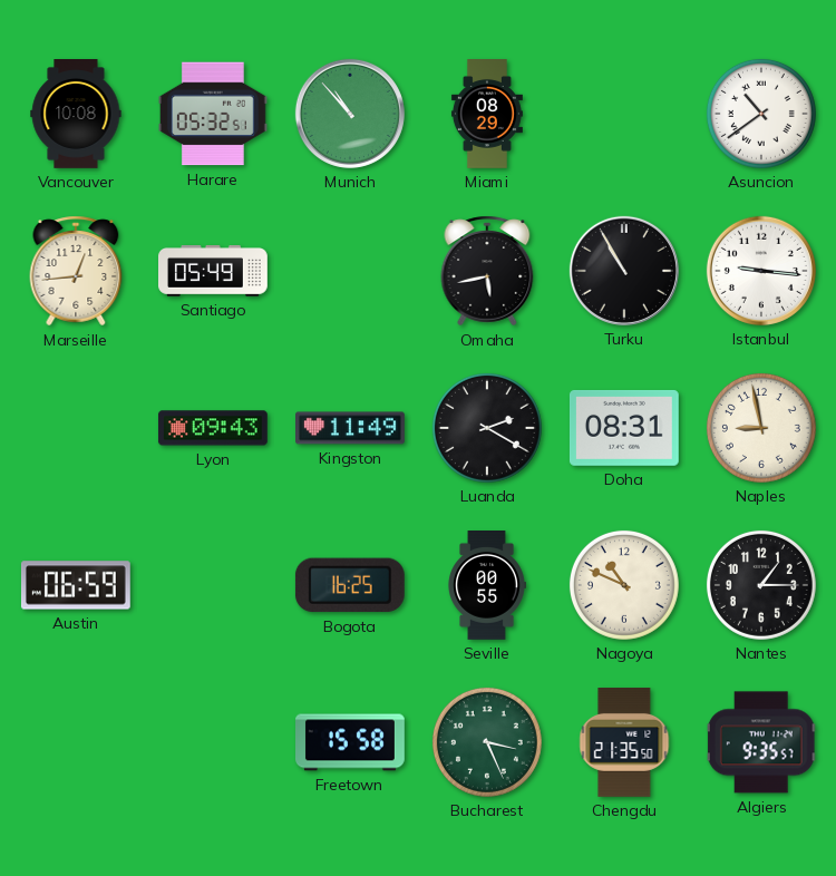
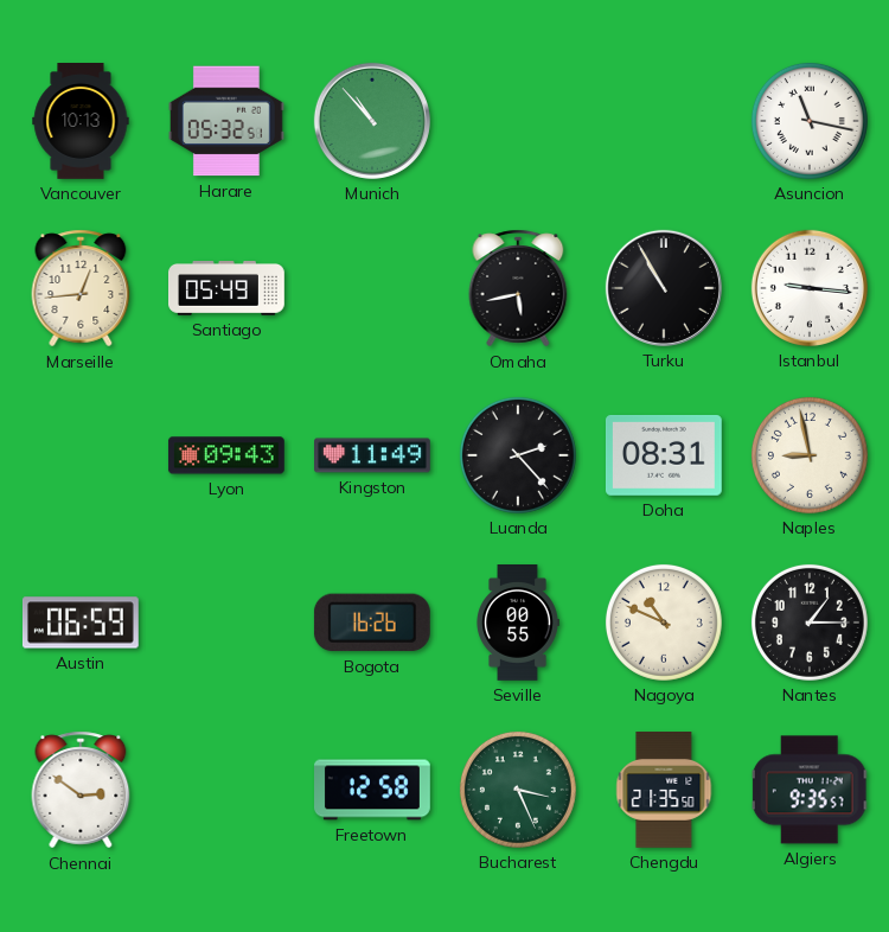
Vancouver: 10:08 -> 10:13 (81, 122)
Miami: 08:29 -> none (487, 115)
Asuncion: 10:39 -> 11:17 (810, 121)
Luanda: 2:20 -> 2:23 (518, 455)
Bogota: 16:25 -> 16:26 (372, 623)
Chennai: none -> 2:51 (81, 790)
Freetown: 15:58 -> 12:58 (373, 790)
